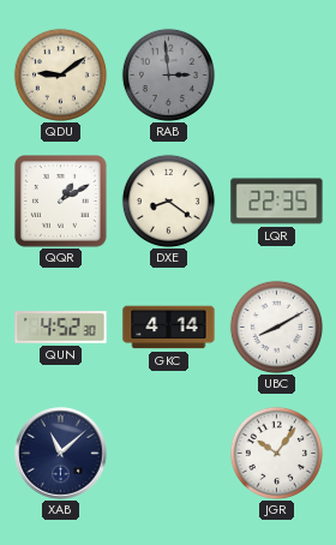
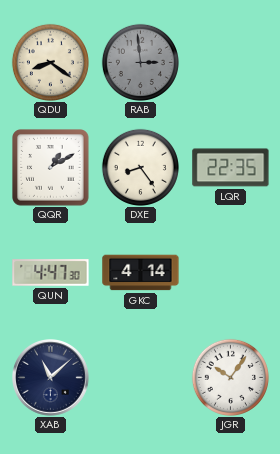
QDU: 9:09 -> 8:21 (50, 62)
DXE: 8:21 -> 8:24 (140, 167)
QUN: 4:52 -> 4:47 (51, 273)
UBC: 8:10 -> none (276, 327)
